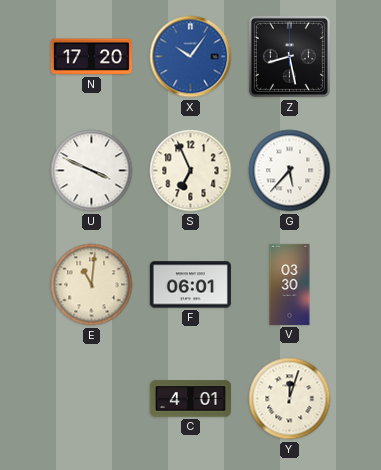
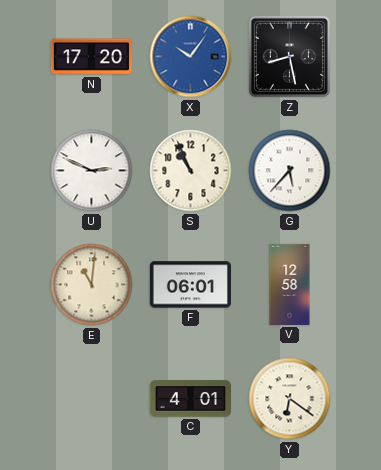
U: 3:49 -> 2:49 (92, 171)
S: 6:56 -> 10:56 (191, 171)
V: 03:30 -> 12:58 (290, 284)
Y: 12:03 -> 6:21 (290, 399)
